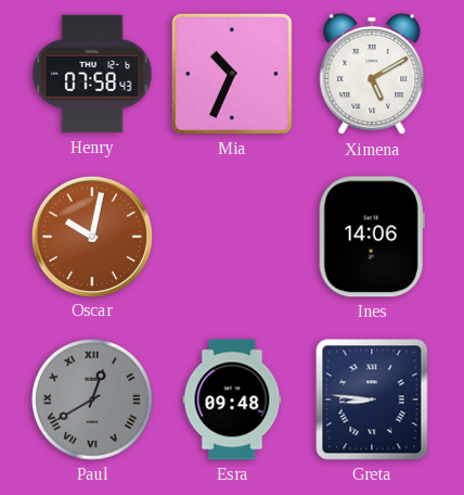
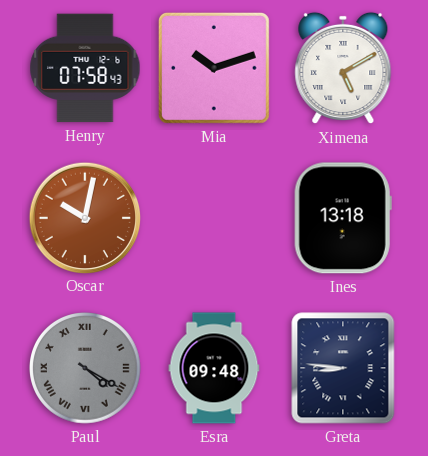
Mia: 10:34 -> 10:12 (214, 68)
Ines: 14:06 -> 13:18 (343, 218)
Paul: 12:40 -> 4:20 (86, 369)
